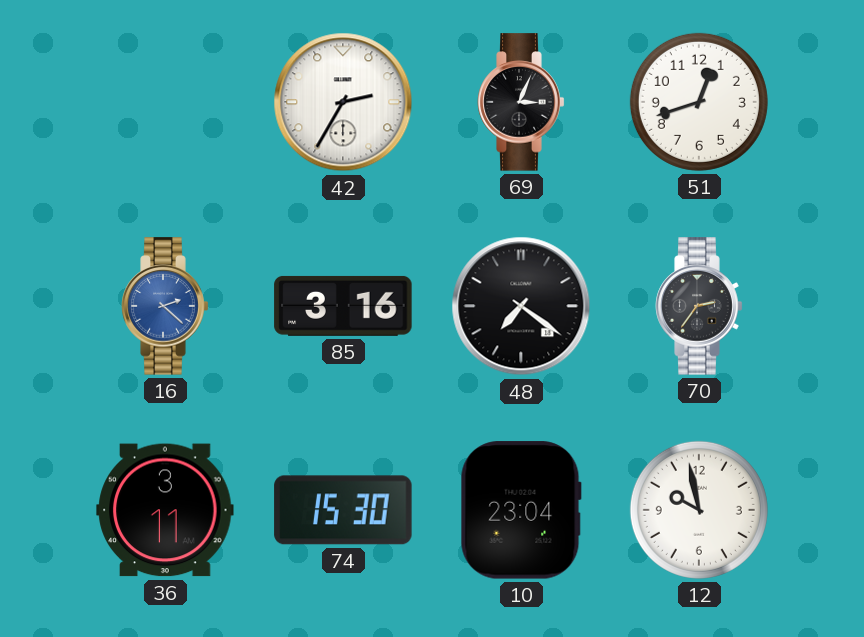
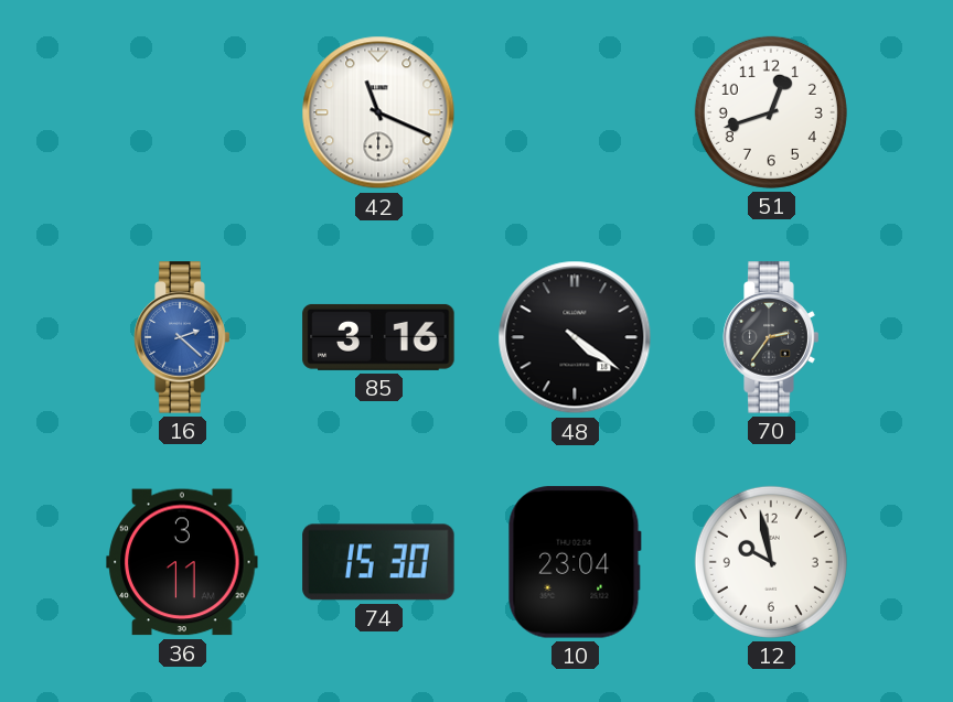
42: 2:35 -> 11:19 (378, 112)
69: 3:04 -> none (521, 102)
48: 7:21 -> 4:21 (575, 337)
